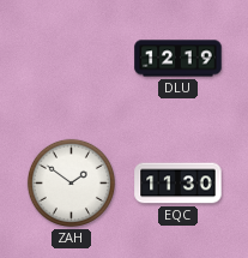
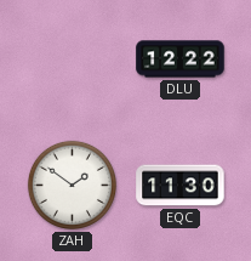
DLU: 12:19 -> 12:22 (181, 59)
